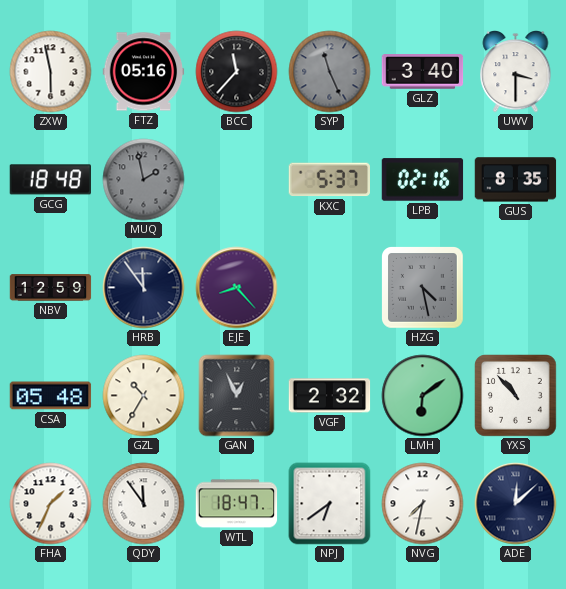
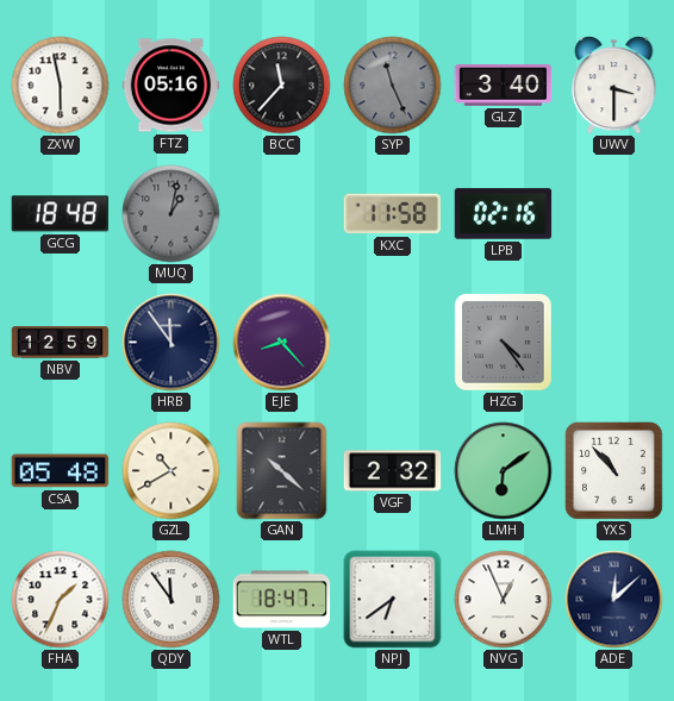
MUQ: 1:58 -> 1:02 (171, 214)
KXC: 5:37 -> 11:58 (392, 214)
GUS: 8:35 -> none (516, 180)
HZG: 4:28 -> 4:24 (504, 343)
GZL: 10:35 -> 10:40 (171, 471)
GAN: 12:56 -> 10:22 (282, 471)
NVG: 7:32 -> 12:56 (504, 600)
